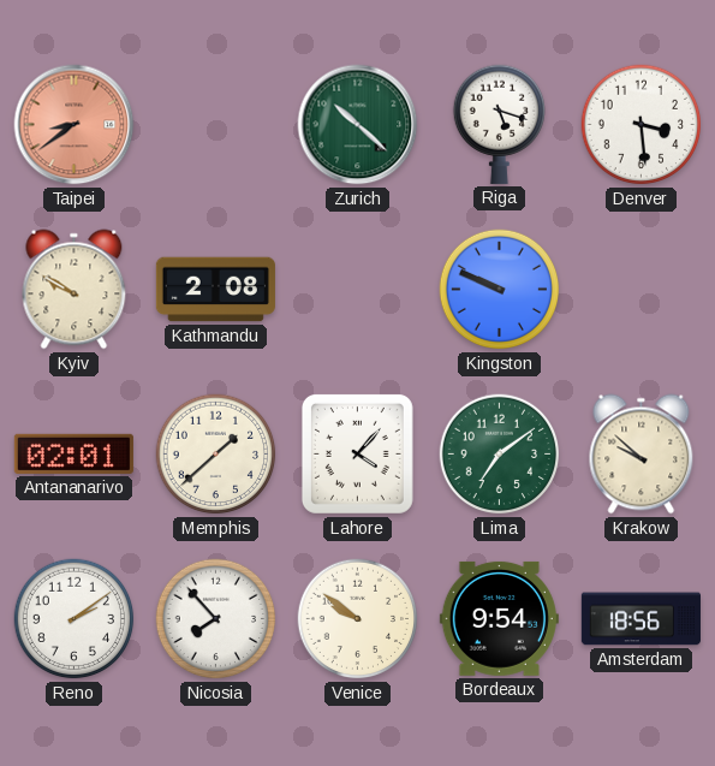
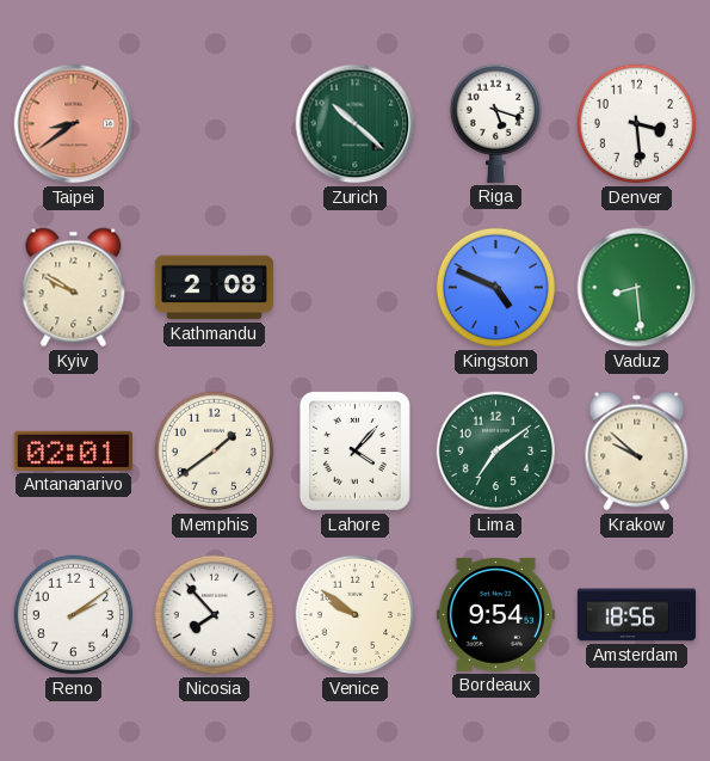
Kingston: 9:49 -> 4:49 (496, 288)
Vaduz: none -> 8:29 (637, 288)
Memphis: 1:38 -> 1:39 (215, 452)
